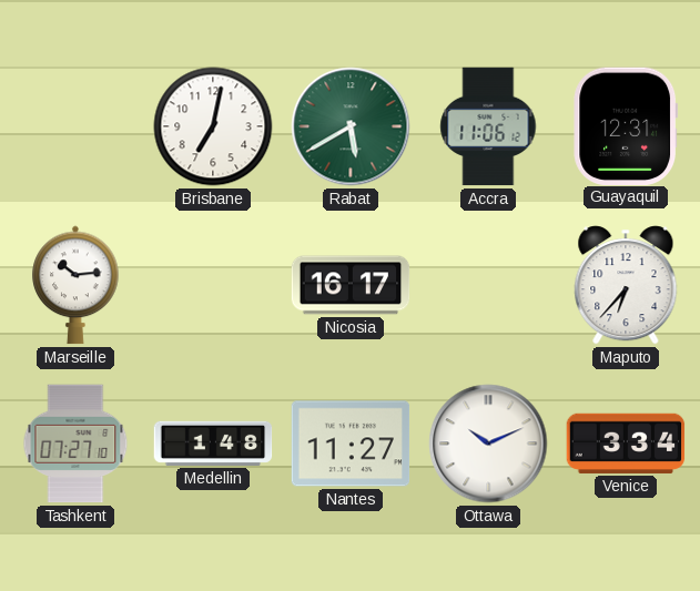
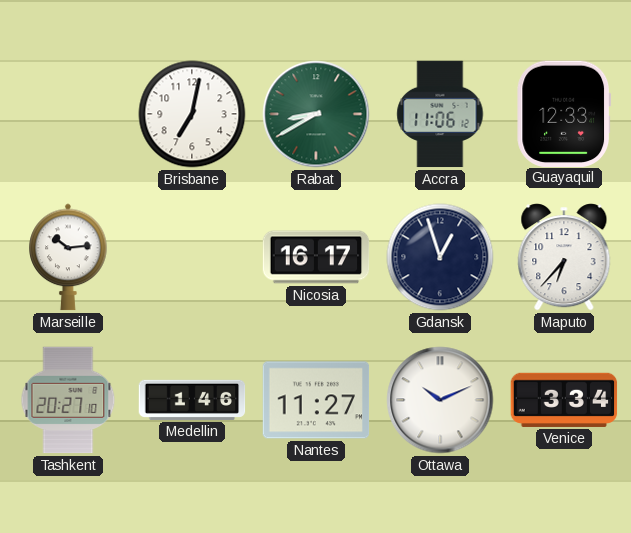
Rabat: 5:40 -> 8:40 (316, 114)
Guayaquil: 12:31 -> 12:33 (564, 113)
Gdansk: none -> 12:57 (440, 257)
Tashkent: 07:27 -> 20:27 (68, 400)
Medellin: 1:48 -> 1:46 (192, 400)
